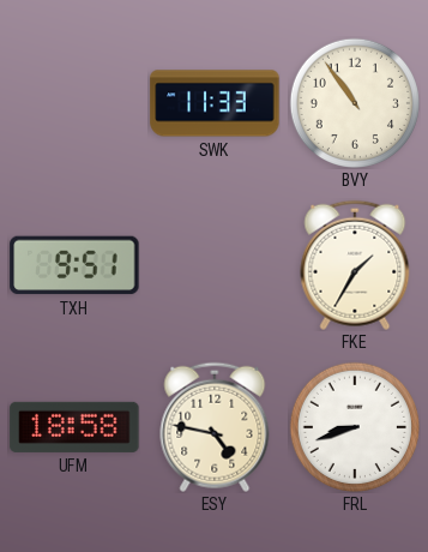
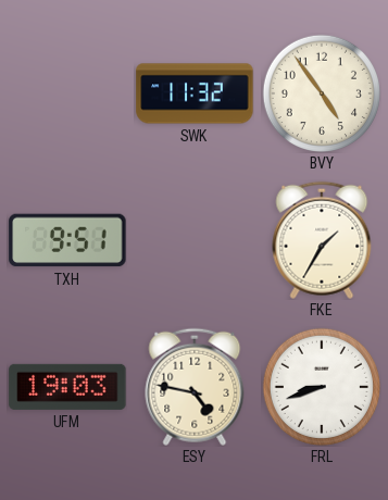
SWK: 11:33 -> 11:32 (195, 93)
BVY: 10:54 -> 4:54 (322, 93)
UFM: 18:58 -> 19:03 (67, 387)
